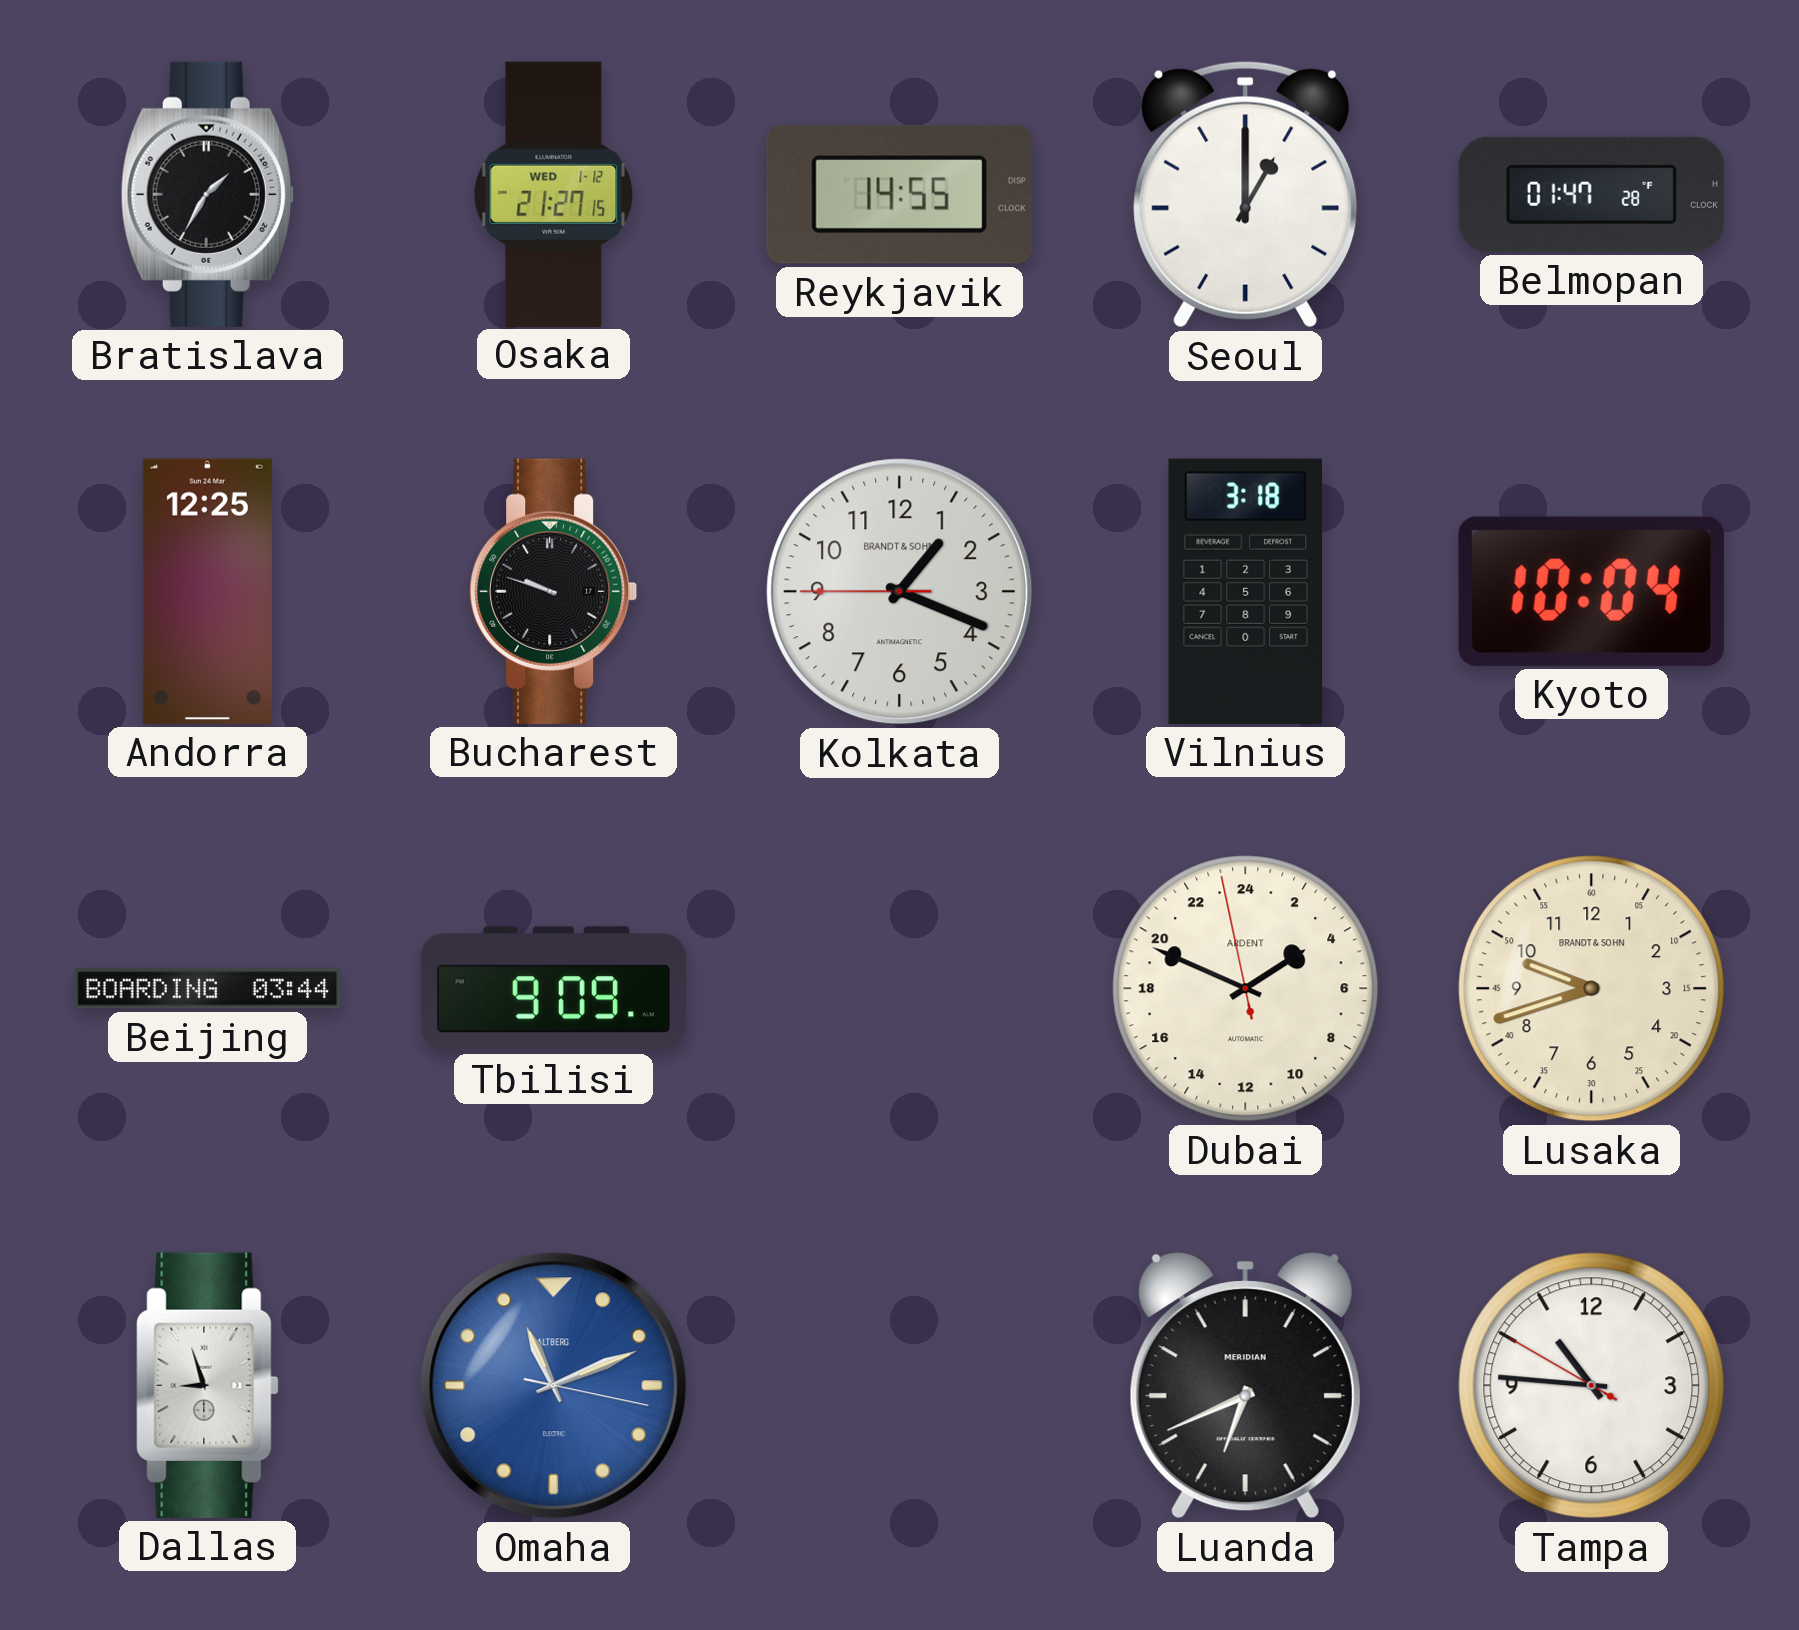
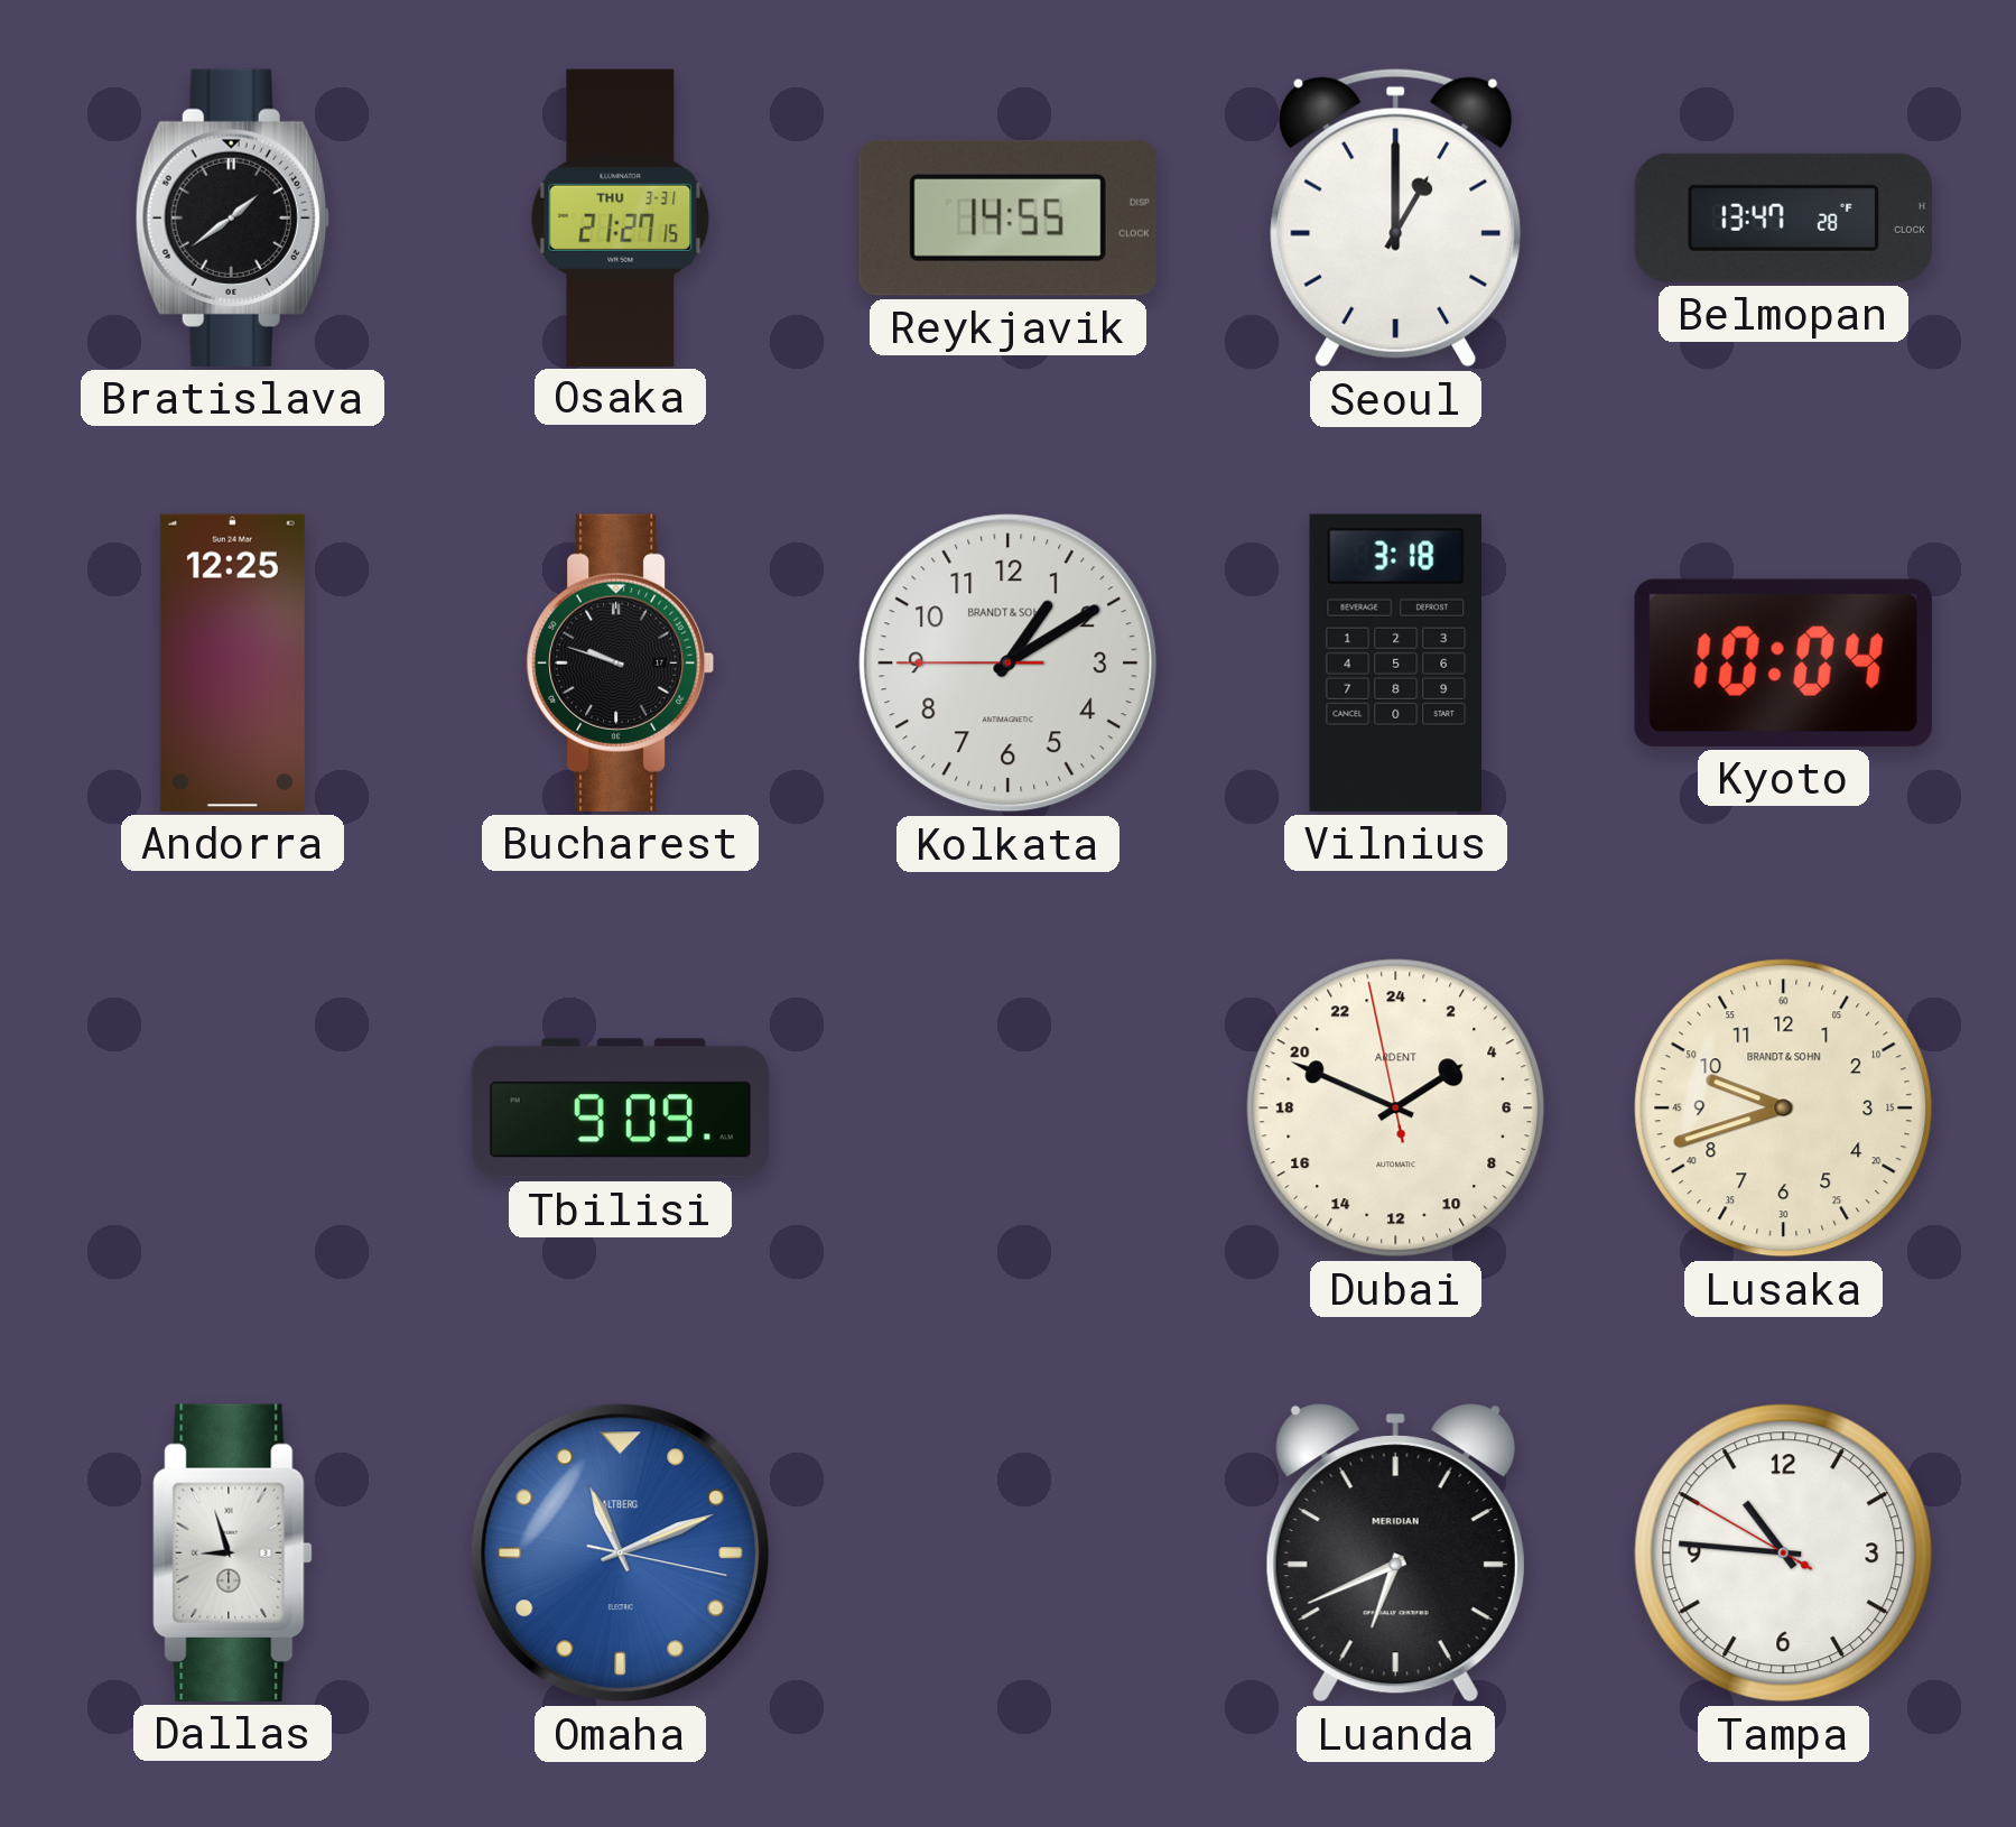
Bratislava: 1:35 -> 1:39 (232, 217)
Osaka date: WED 1-12 -> THU 3-31 (621, 217)
Belmopan: 01:47 -> 13:47 (1783, 217)
Kolkata: 1:18 -> 1:09 (1009, 664)
Beijing: 03:44 -> none (208, 989)
